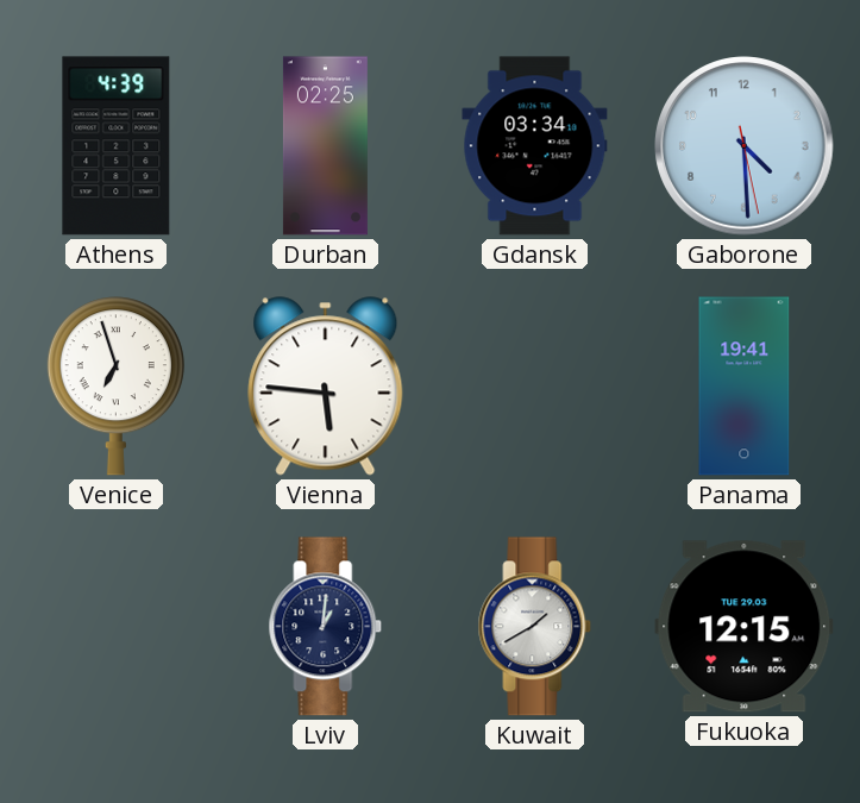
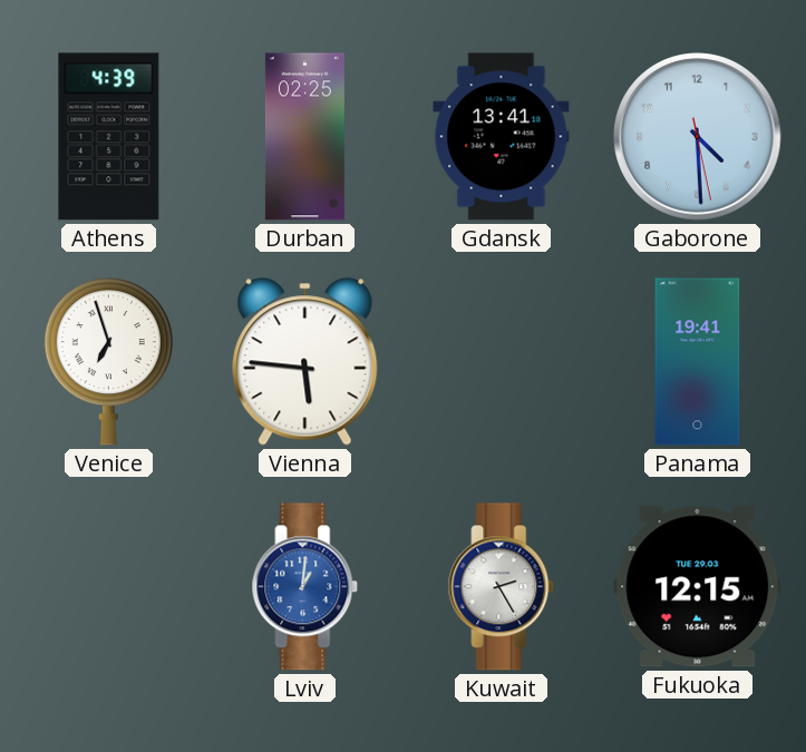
Gdansk: 03:34 -> 13:41 (502, 137)
Lviv dial: navy -> blue (305, 587)
Kuwait: 1:40 -> 2:25 (502, 587)
